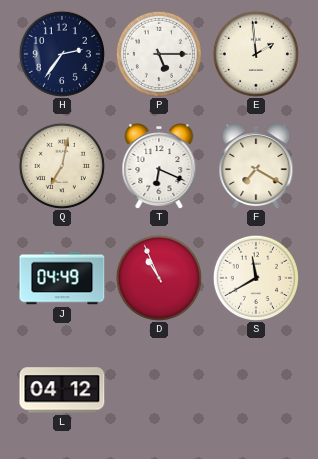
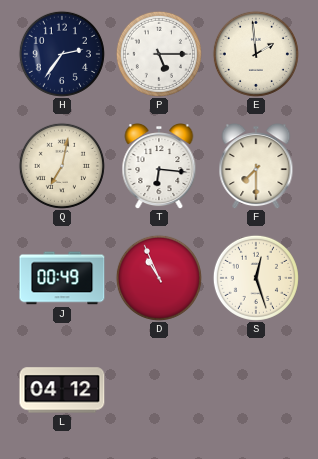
T: 6:19 -> 6:16 (159, 167)
F: 7:20 -> 7:30 (256, 167)
J: 04:49 -> 00:49 (62, 278)
S: 11:40 -> 12:27 (256, 278)
